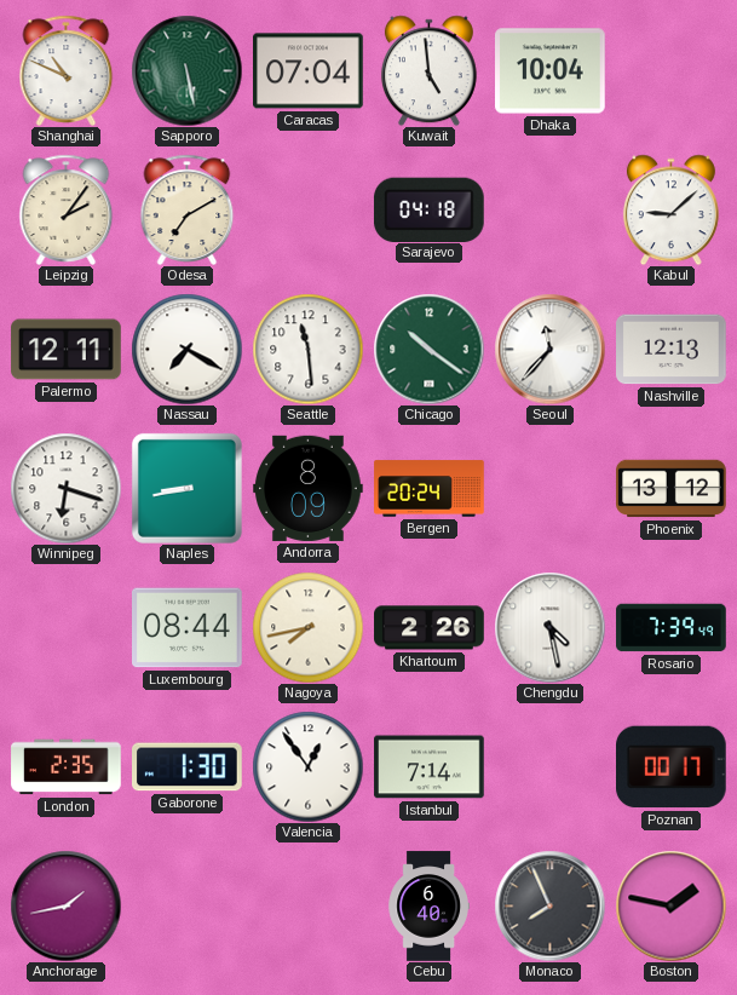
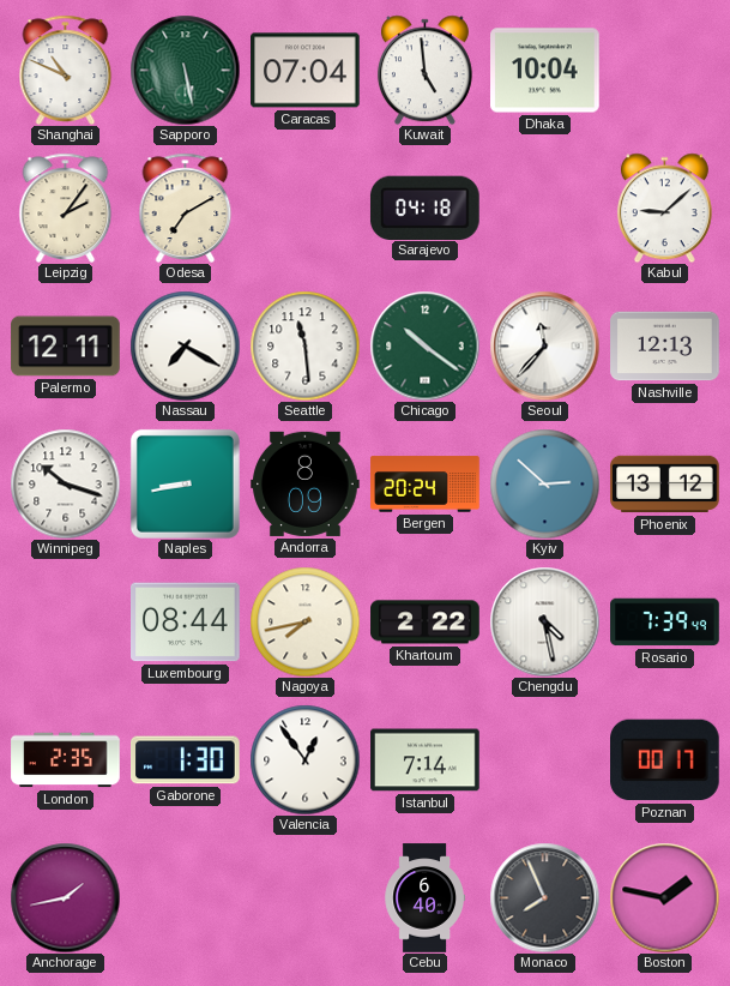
Winnipeg: 6:18 -> 10:18 (65, 483)
Kyiv: none -> 2:52 (544, 483)
Khartoum: 2:26 -> 2:22 (426, 623)
